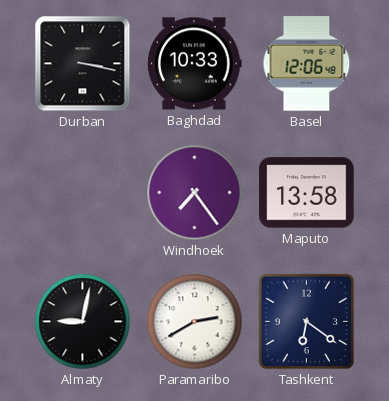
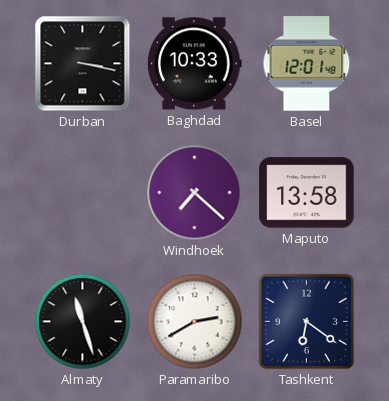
Basel: 12:06 -> 12:01 (307, 64)
Windhoek: 7:24 -> 7:22 (195, 193)
Almaty: 9:02 -> 11:27 (83, 322)
